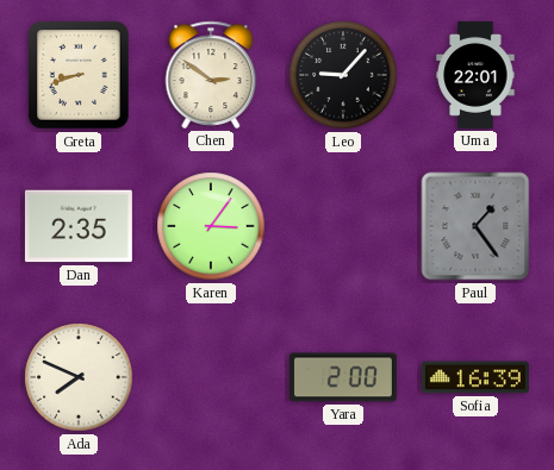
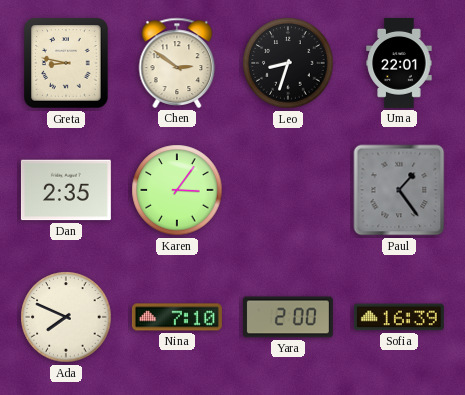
Greta: 8:42 -> 8:47 (66, 63)
Leo: 9:07 -> 8:33 (288, 63)
Nina: none -> 7:10 (177, 317)
